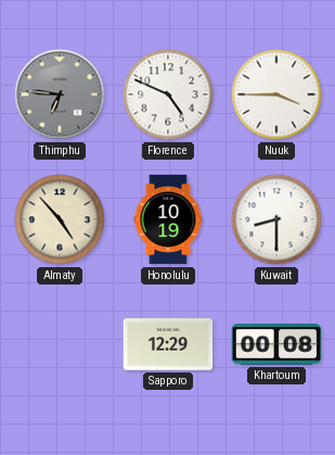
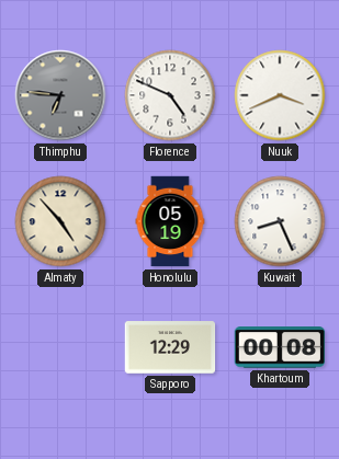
Nuuk: 3:45 -> 3:41 (280, 95)
Honolulu: 10:19 -> 05:19 (170, 221)
Kuwait: 8:30 -> 8:26 (280, 221)
